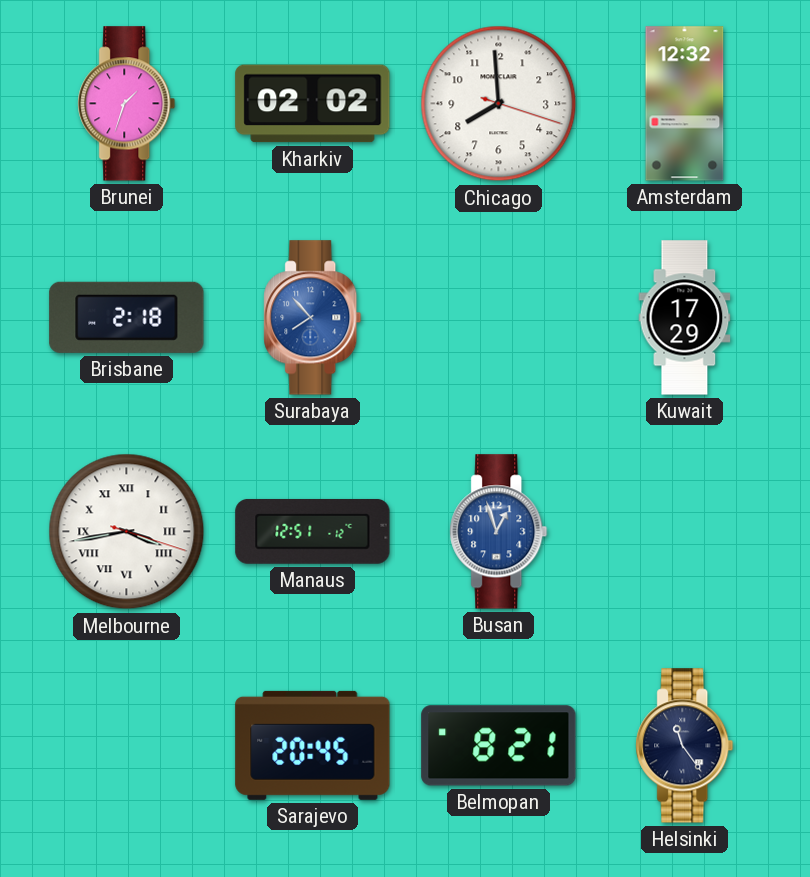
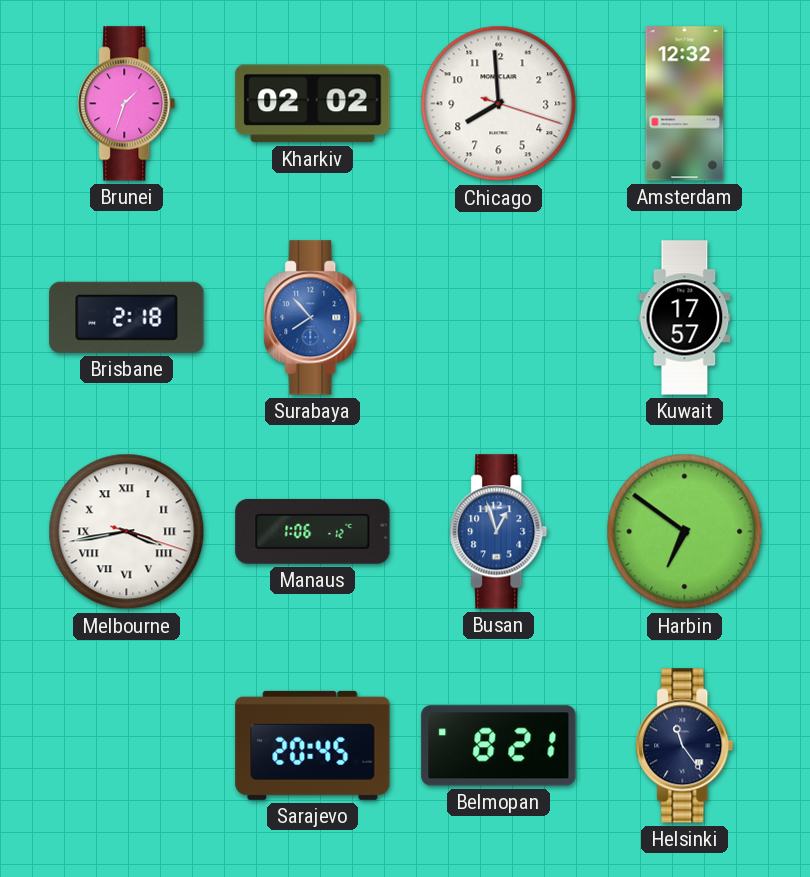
Kuwait: 17:29 -> 17:57 (685, 318)
Manaus: 12:51 -> 1:06 (313, 531)
Harbin: none -> 6:51 (685, 532)
